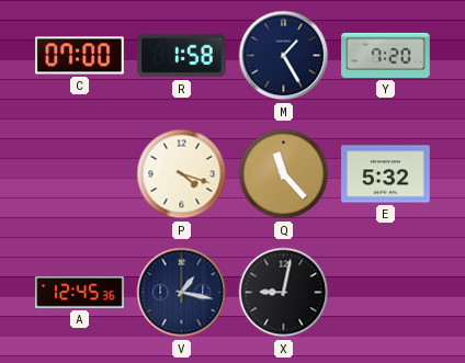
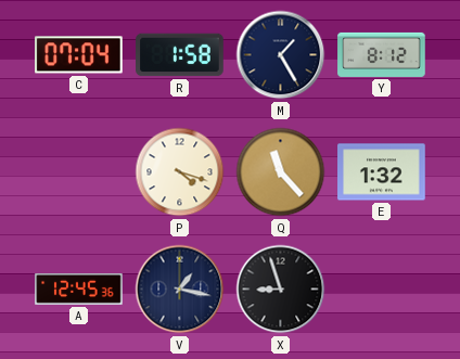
C: 07:00 -> 07:04 (79, 55)
Y: 7:20 -> 8:12 (382, 54)
E: 5:32 -> 1:32 (382, 172)
X: 9:02 -> 8:57 (281, 290)
